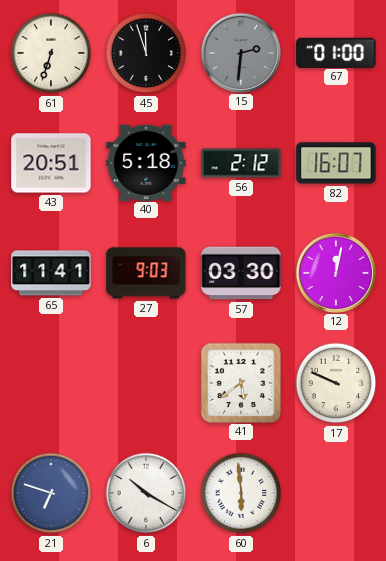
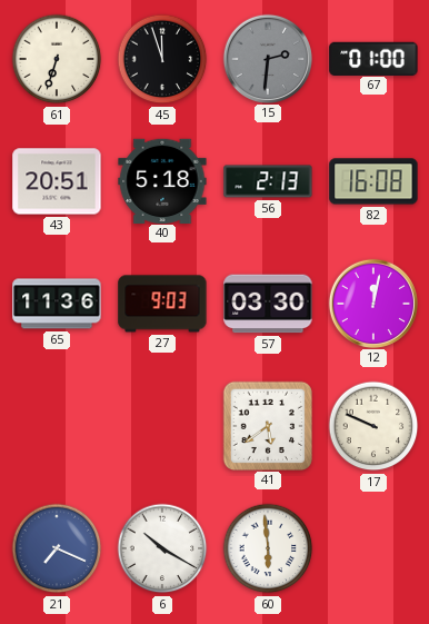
56: 2:12 -> 2:13 (268, 181)
82: 16:07 -> 16:08 (373, 181)
65: 11:41 -> 11:36 (57, 304)
21: 6:48 -> 7:19 (57, 548)
